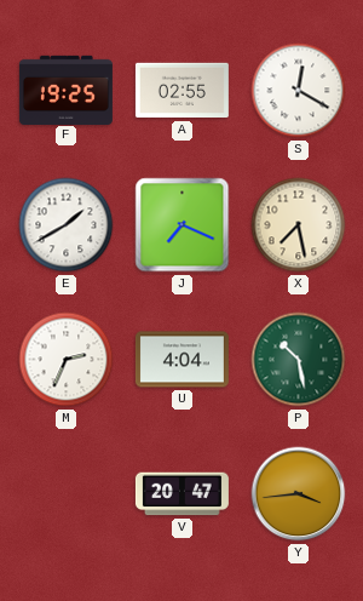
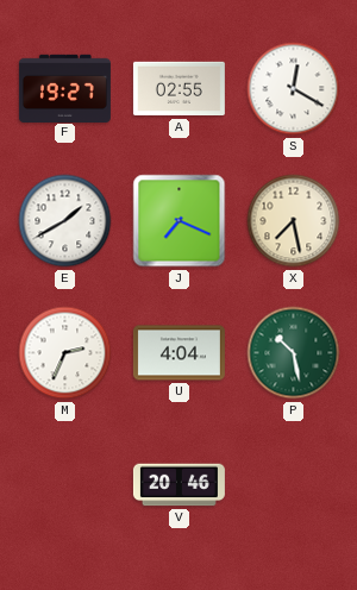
F: 19:25 -> 19:27 (64, 88)
V: 20:47 -> 20:46 (178, 485)
Y: 3:44 -> none (299, 494)
